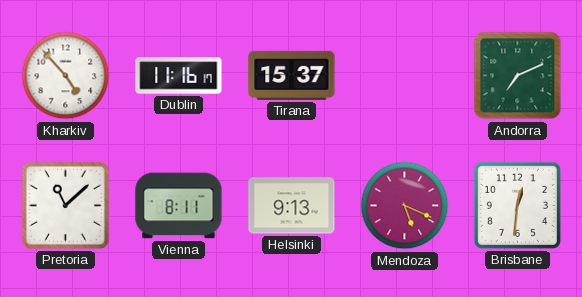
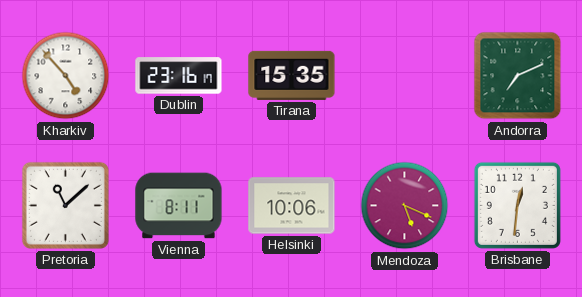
Dublin: 11:16 -> 23:16 (179, 76)
Tirana: 15:37 -> 15:35 (292, 75)
Helsinki: 9:13 -> 10:06 (292, 206)
